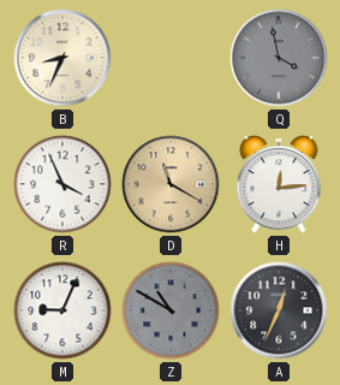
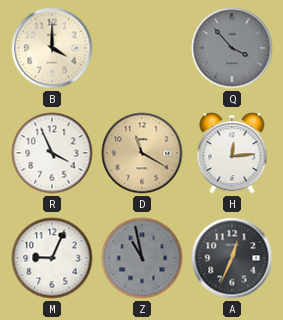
B: 8:34 -> 4:00 (52, 48)
Q: 3:58 -> 3:53 (232, 48)
Z: 10:50 -> 10:58 (142, 258)
